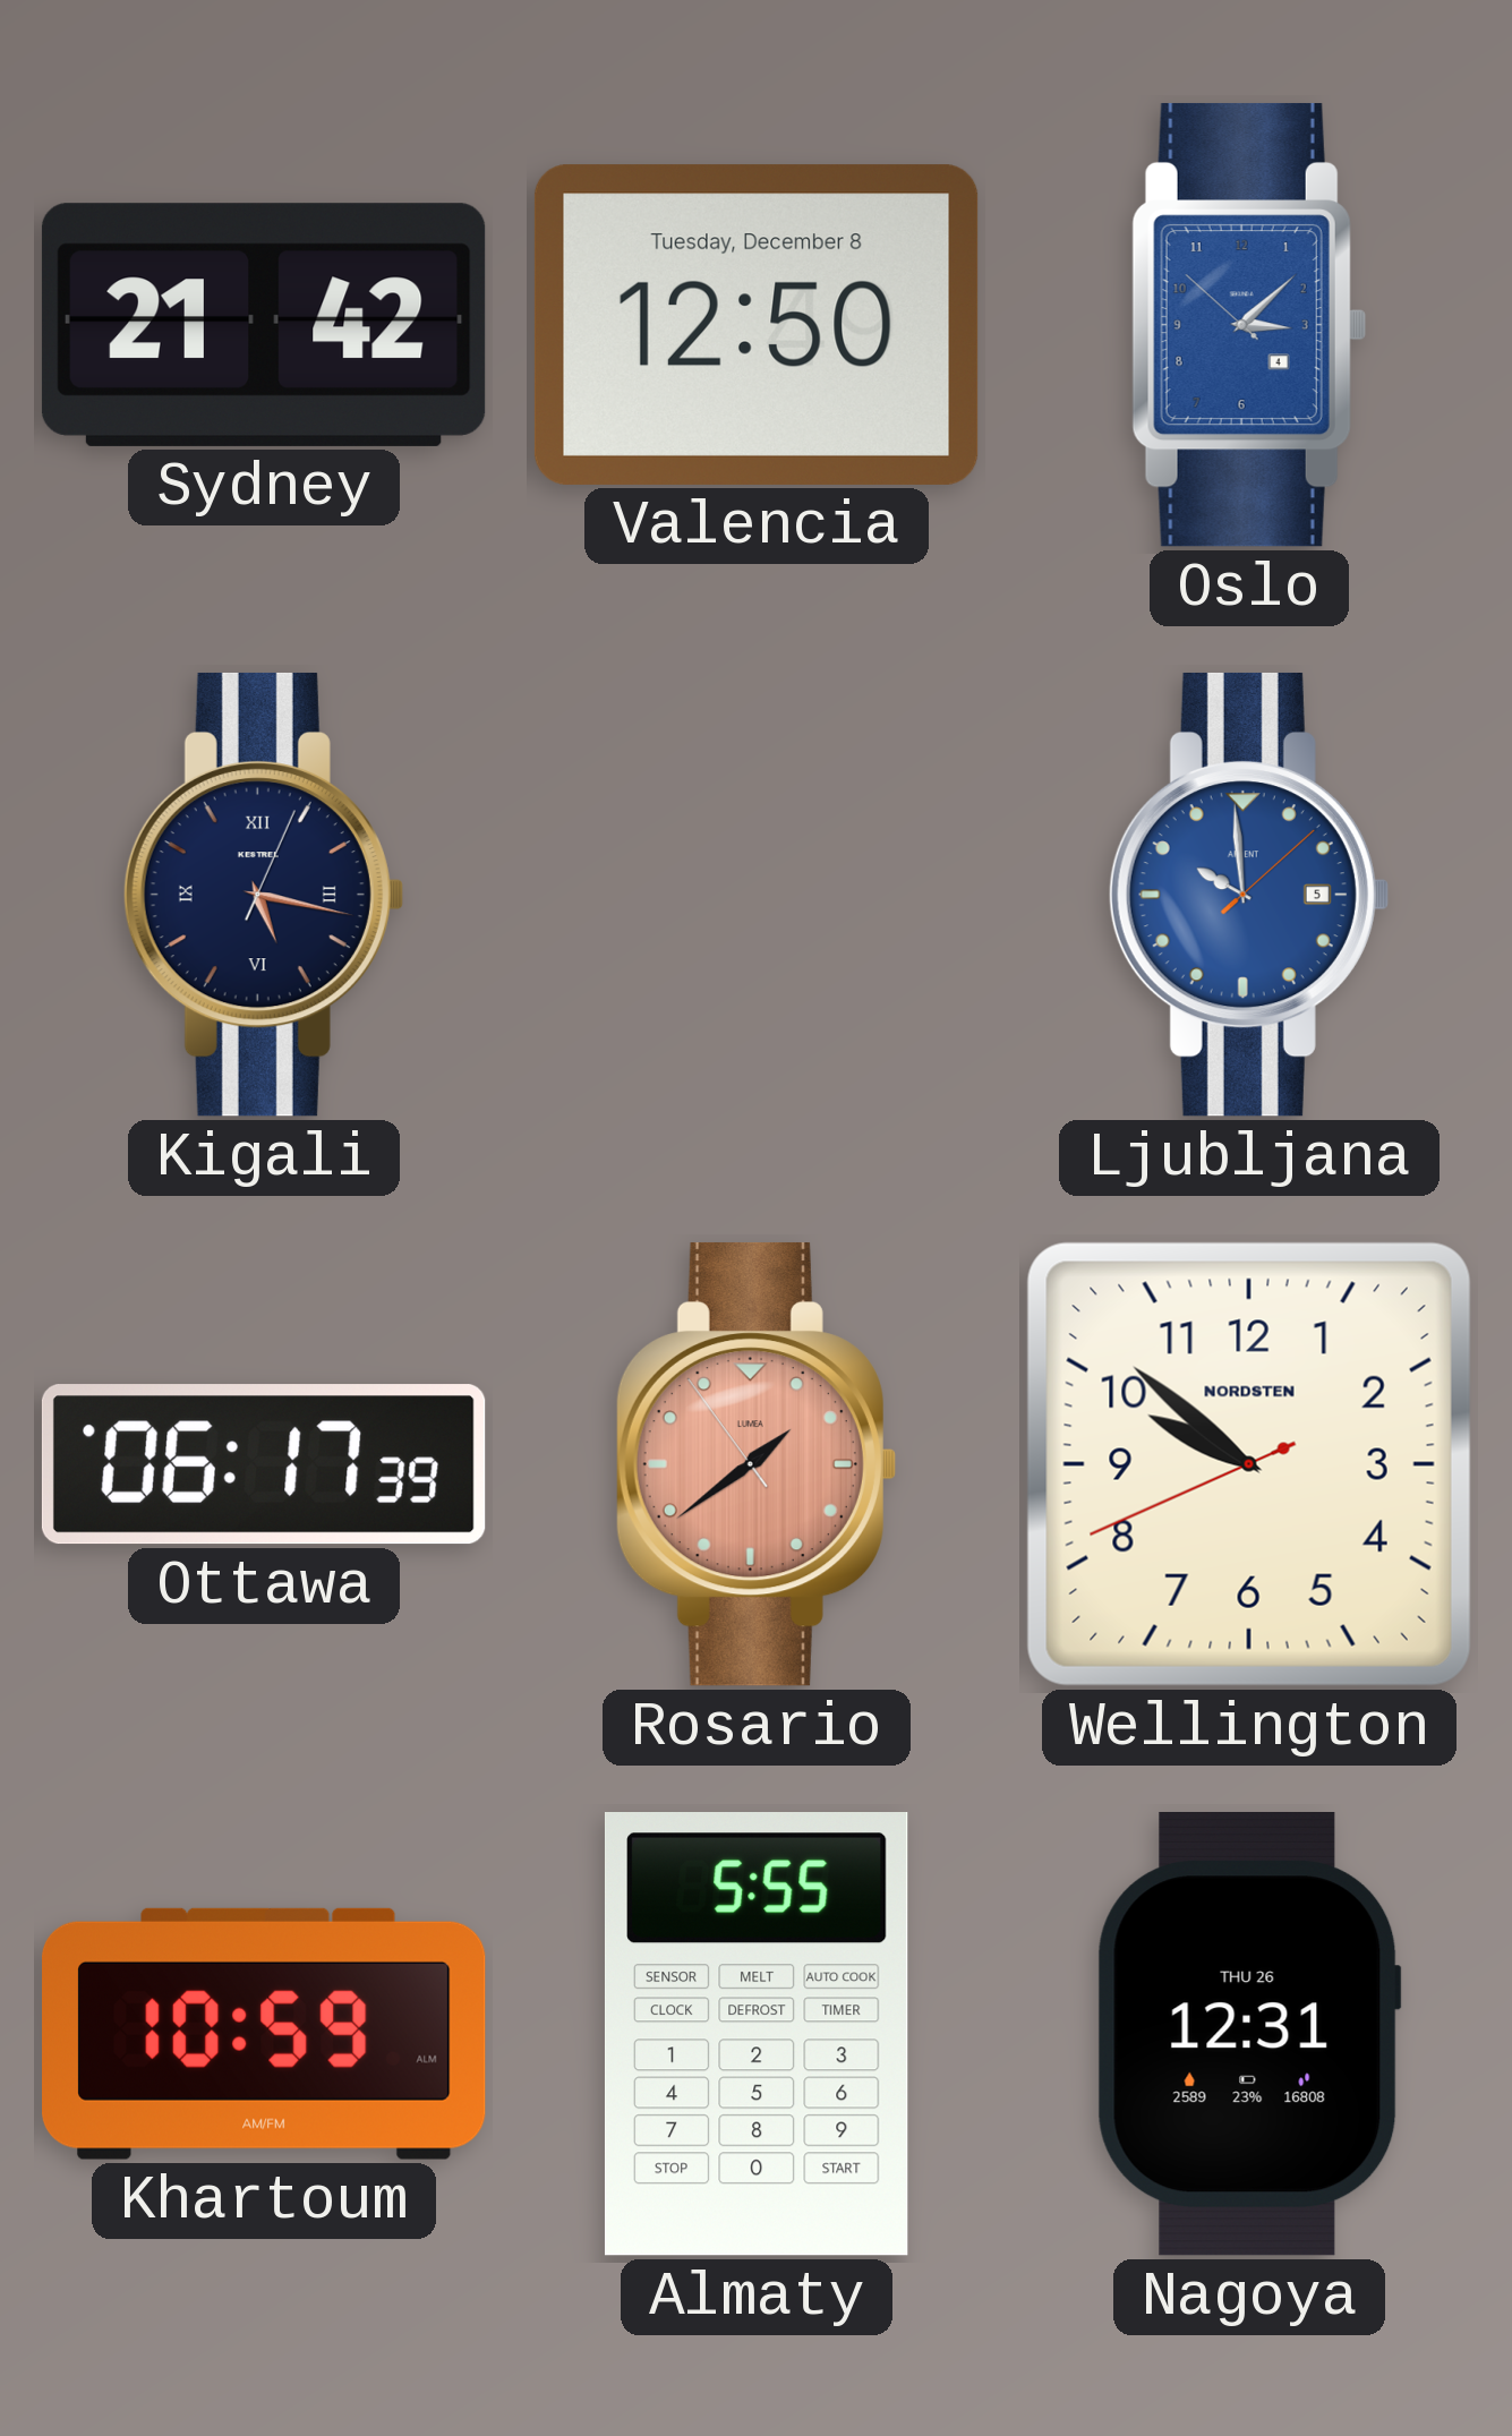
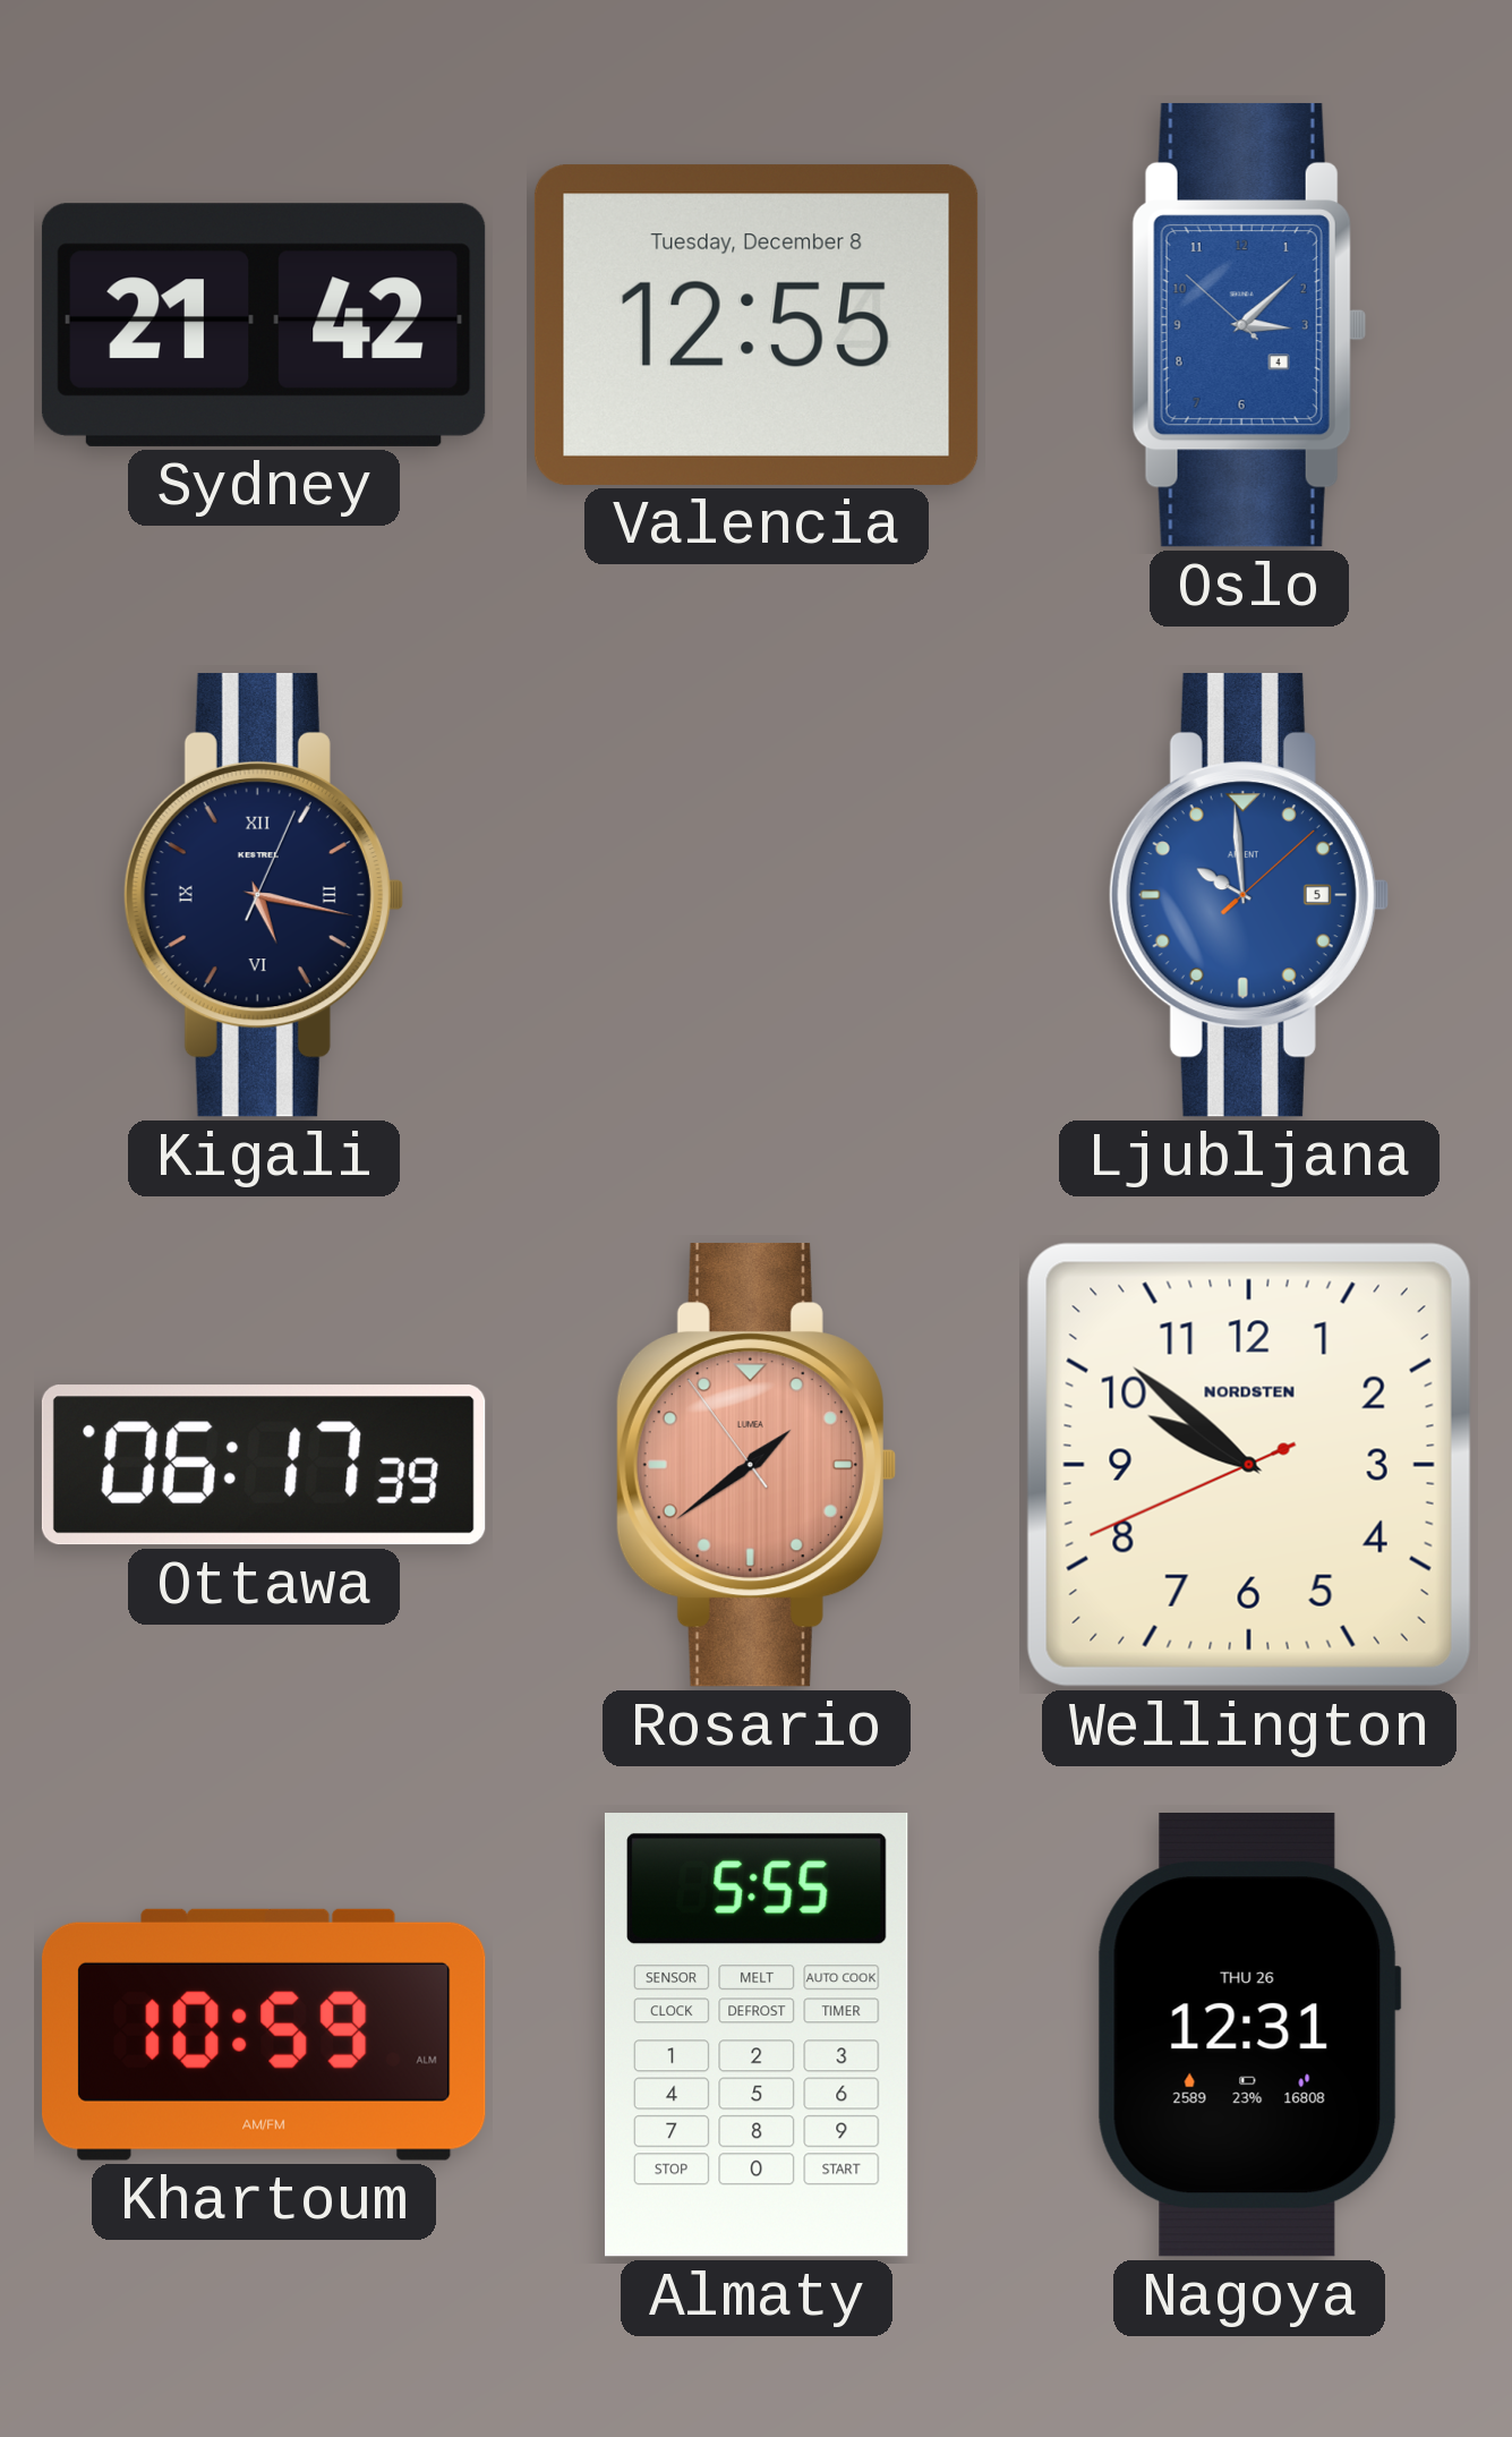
Valencia: 12:50 -> 12:55 (757, 325)
